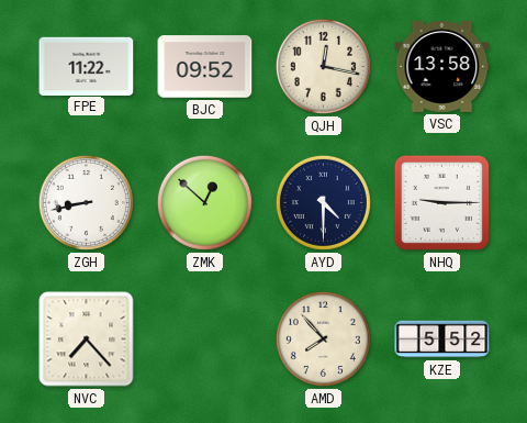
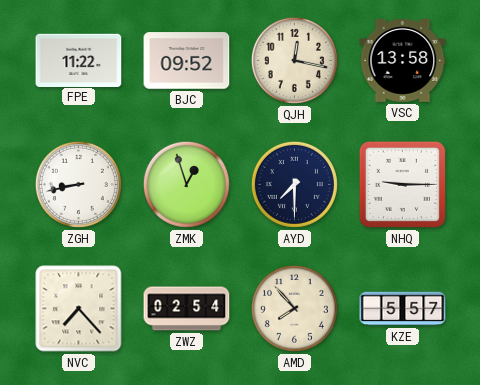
ZMK: 12:52 -> 12:57 (186, 184)
AYD: 4:30 -> 7:30 (294, 184)
ZWZ: none -> 02:54 (187, 309)
KZE: 5:52 -> 5:57 (403, 309)
